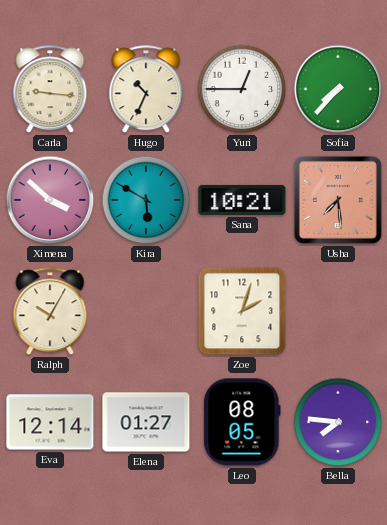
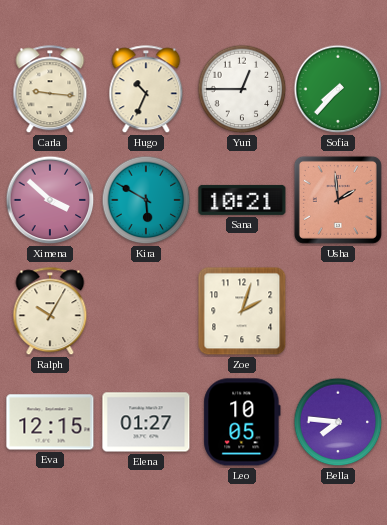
Usha: 7:29 -> 1:59 (338, 200)
Eva: 12:14 -> 12:15 (50, 422)
Leo: 08:05 -> 10:05 (242, 422)
